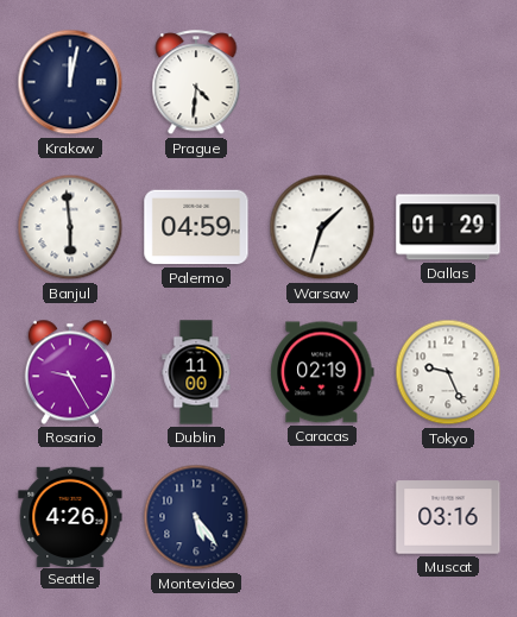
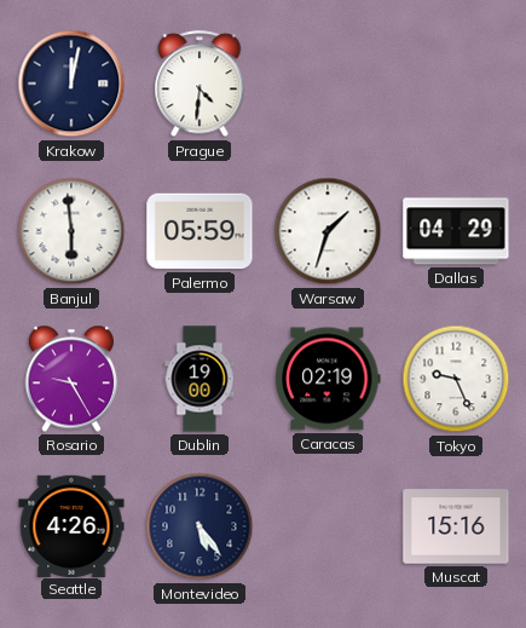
Palermo: 04:59 -> 05:59 (200, 231)
Dallas: 01:29 -> 04:29 (456, 231)
Dublin: 11:00 -> 19:00 (200, 379)
Muscat: 03:16 -> 15:16 (456, 526)
